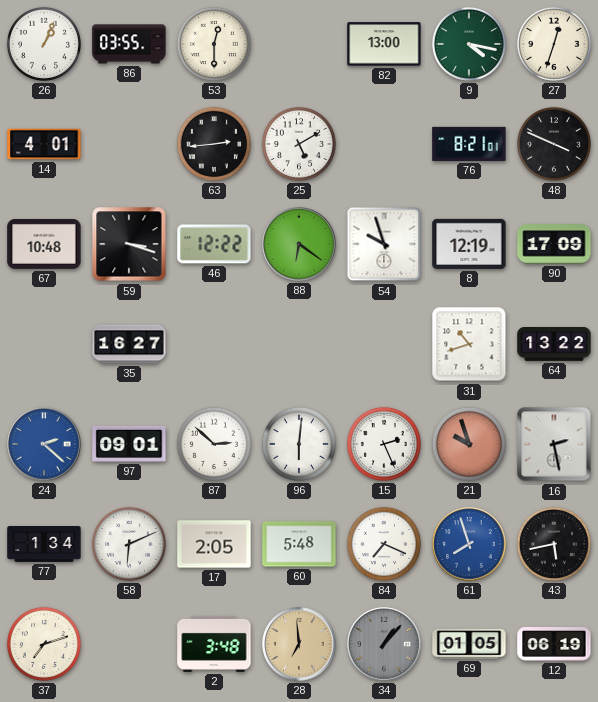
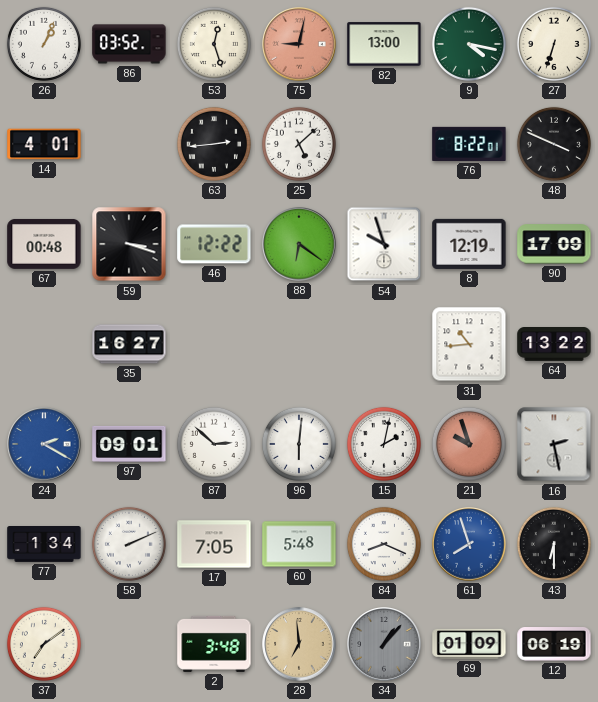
86: 03:55 -> 03:52 (129, 44)
53: 12:30 -> 12:27 (214, 44)
75: none -> 9:02 (299, 44)
27: 12:33 -> 6:33 (554, 44)
25: 5:10 -> 5:08 (299, 144)
76: 8:21 -> 8:22 (469, 144)
67: 10:48 -> 00:48 (44, 244)
31: 10:42 -> 10:44 (469, 344)
24: 2:22 -> 2:20 (44, 444)
15: 2:26 -> 2:02 (384, 444)
58: 6:11 -> 2:11 (129, 544)
17: 2:05 -> 7:05 (214, 544)
84: 7:19 -> 8:19 (384, 544)
43: 5:43 -> 6:30 (554, 544)
37: 7:12 -> 7:09 (44, 644)
69: 01:05 -> 01:09 (469, 644)
